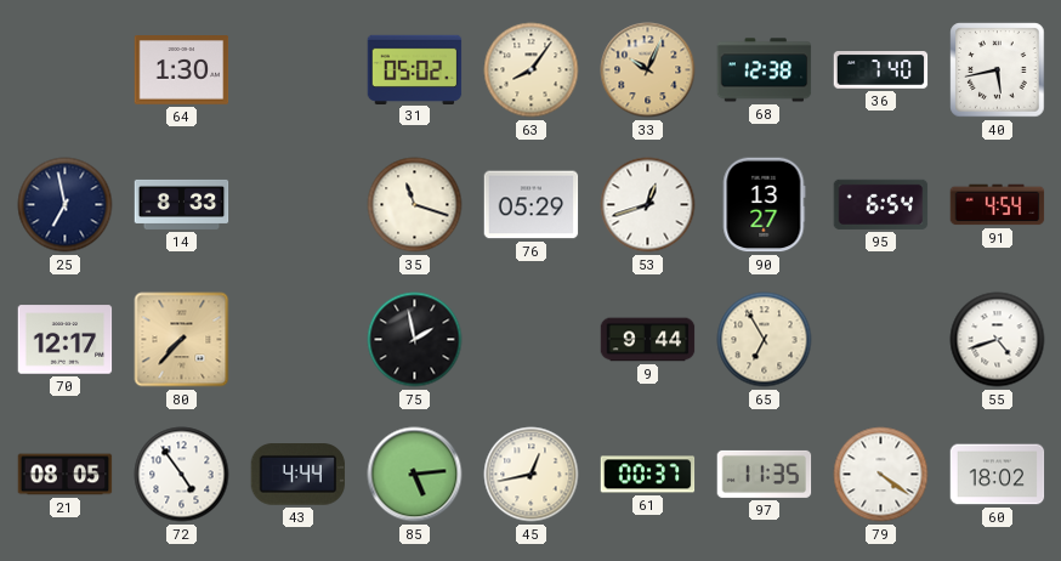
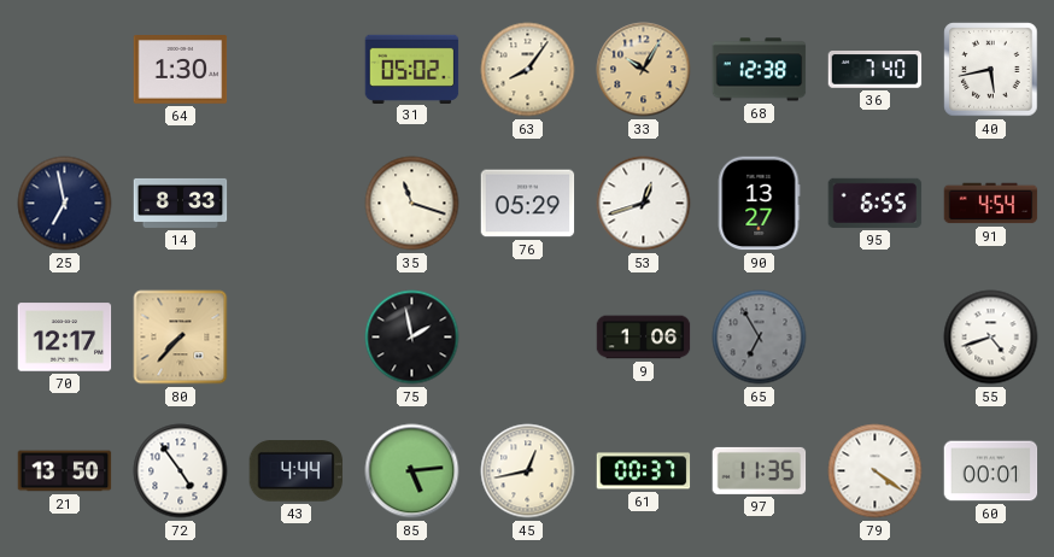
33: 10:04 -> 10:05 (644, 70)
95: 6:54 -> 6:55 (876, 203)
9: 9:44 -> 1:06 (644, 338)
65 dial: cream -> grey (760, 338)
21: 08:05 -> 13:50 (65, 471)
60: 18:02 -> 00:01 (991, 471)
